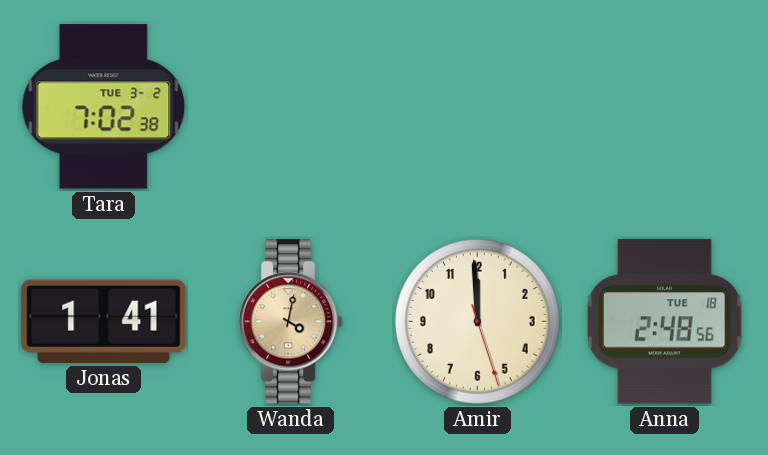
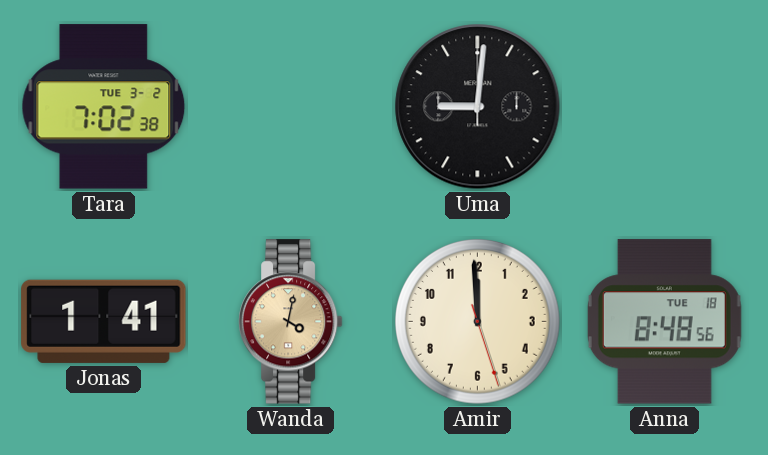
Uma: none -> 9:01 (478, 107)
Anna: 2:48 -> 8:48 (664, 322)
